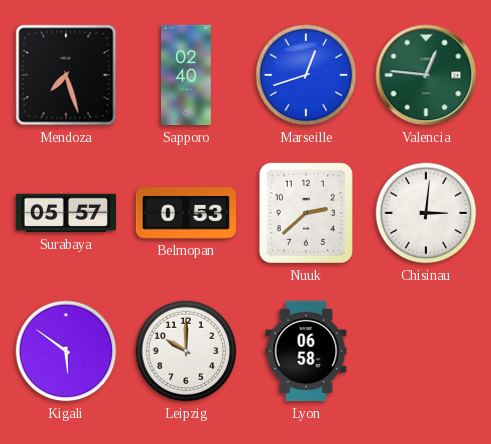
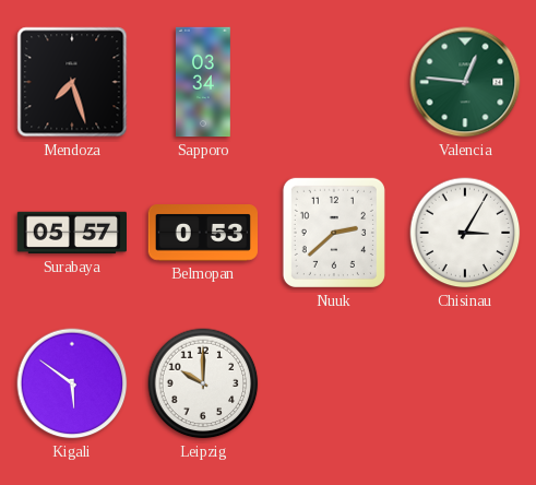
Sapporo: 02:40 -> 03:34 (204, 82)
Marseille: 12:42 -> none (306, 75)
Chisinau: 3:01 -> 3:05 (465, 233)
Lyon: 06:58 -> none (306, 351)
